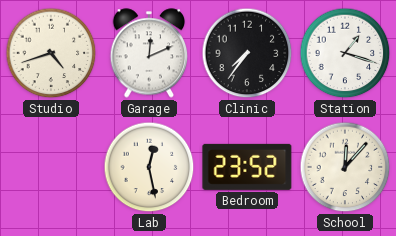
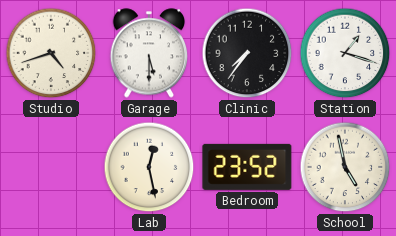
Garage: 12:11 -> 5:30 (149, 53)
School: 12:07 -> 4:58 (345, 167)
